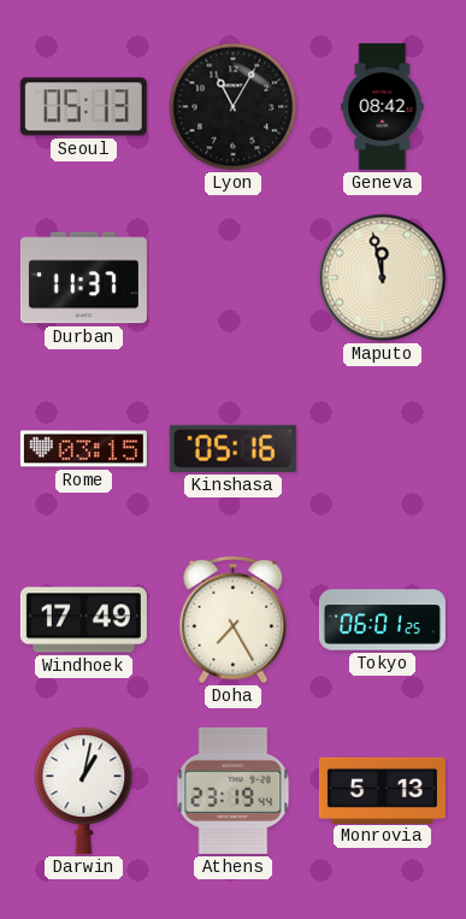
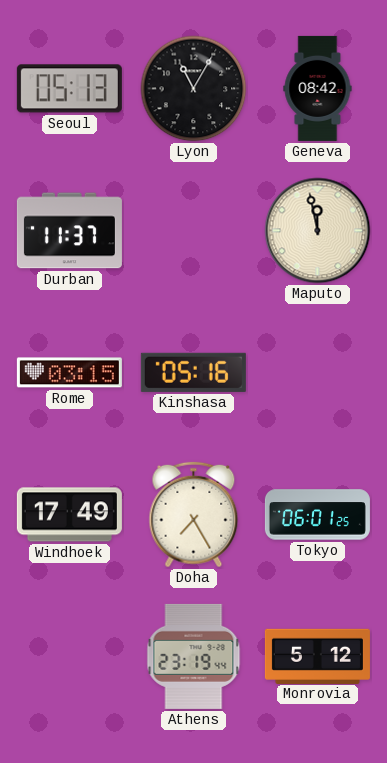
Darwin: 1:02 -> none (84, 790)
Monrovia: 5:13 -> 5:12 (317, 656)
